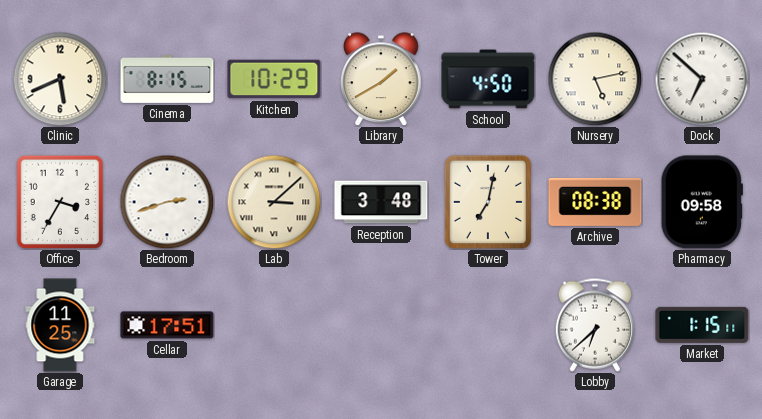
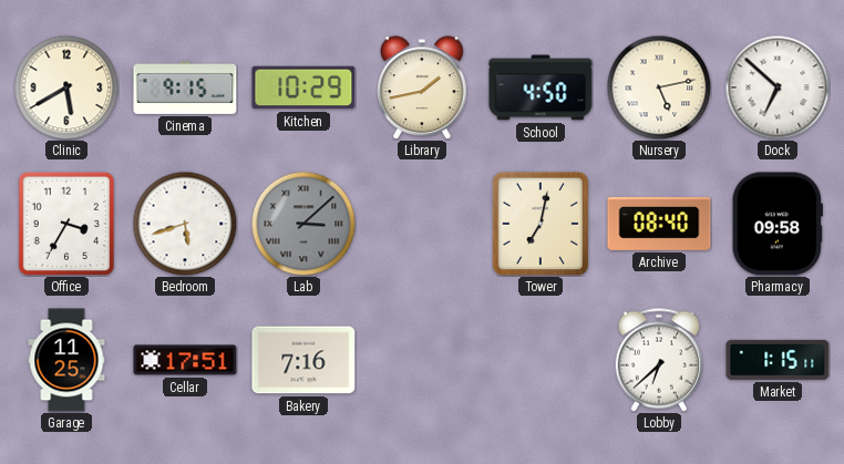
Clinic: 5:41 -> 5:40 (66, 87)
Cinema: 8:15 -> 9:15 (185, 87)
Library: 1:40 -> 1:43 (422, 87)
Bedroom: 2:42 -> 5:42 (185, 224)
Lab dial: cream -> grey (303, 224)
Reception: 3:48 -> none (381, 202)
Archive: 08:38 -> 08:40 (659, 224)
Bakery: none -> 7:16 (303, 360)
